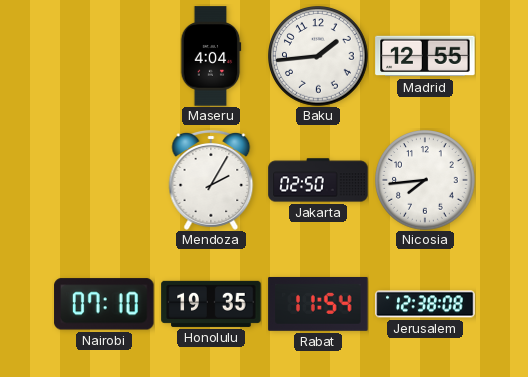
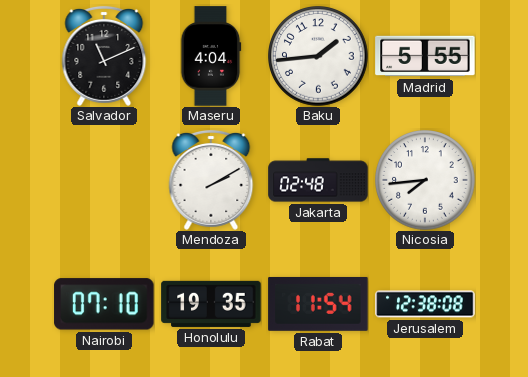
Salvador: none -> 11:11 (104, 56)
Madrid: 12:55 -> 5:55 (425, 56)
Mendoza: 2:05 -> 2:10 (211, 180)
Jakarta: 02:50 -> 02:48 (318, 180)
